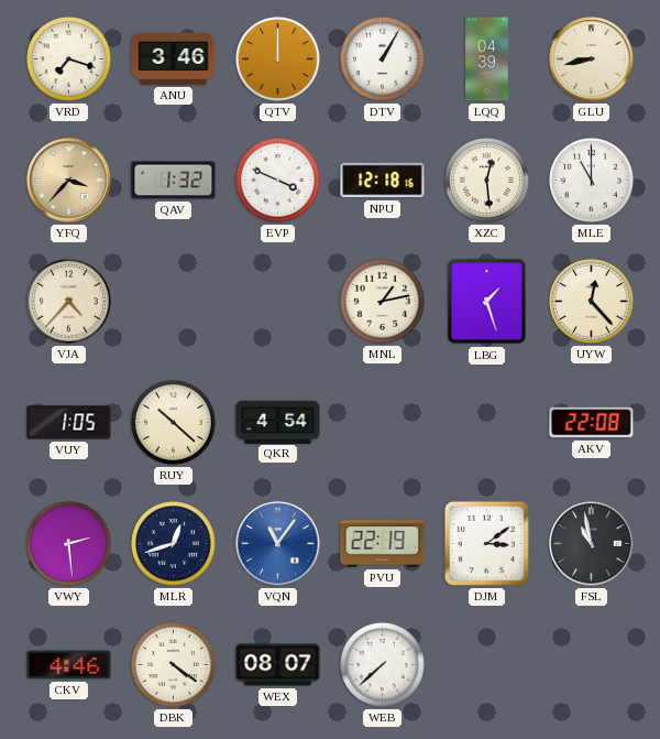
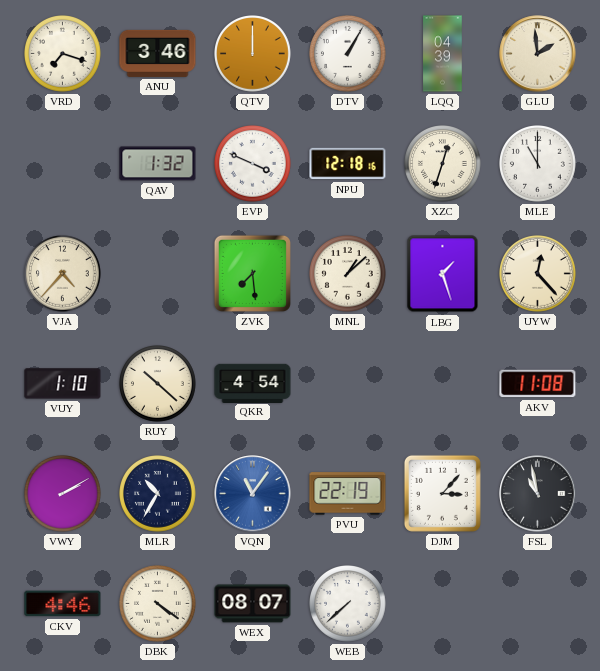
GLU: 8:43 -> 1:59 (538, 54)
YFQ: 3:37 -> none (69, 181)
XZC: 12:29 -> 12:33 (443, 164)
ZVK: none -> 7:29 (252, 273)
MNL: 1:13 -> 1:08 (348, 274)
VUY: 1:05 -> 1:10 (63, 384)
AKV: 22:08 -> 11:08 (538, 384)
VWY: 2:29 -> 2:10 (63, 494)
MLR: 12:42 -> 10:35 (158, 494)
DJM: 3:09 -> 3:07 (442, 493)
